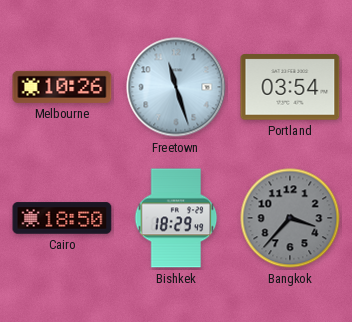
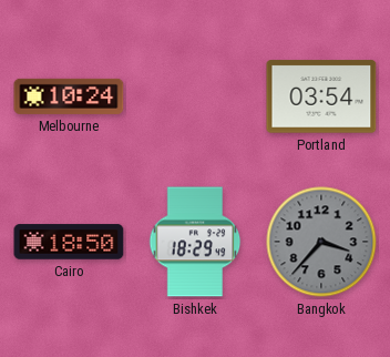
Melbourne: 10:26 -> 10:24 (69, 96)
Freetown: 11:27 -> none (176, 87)
